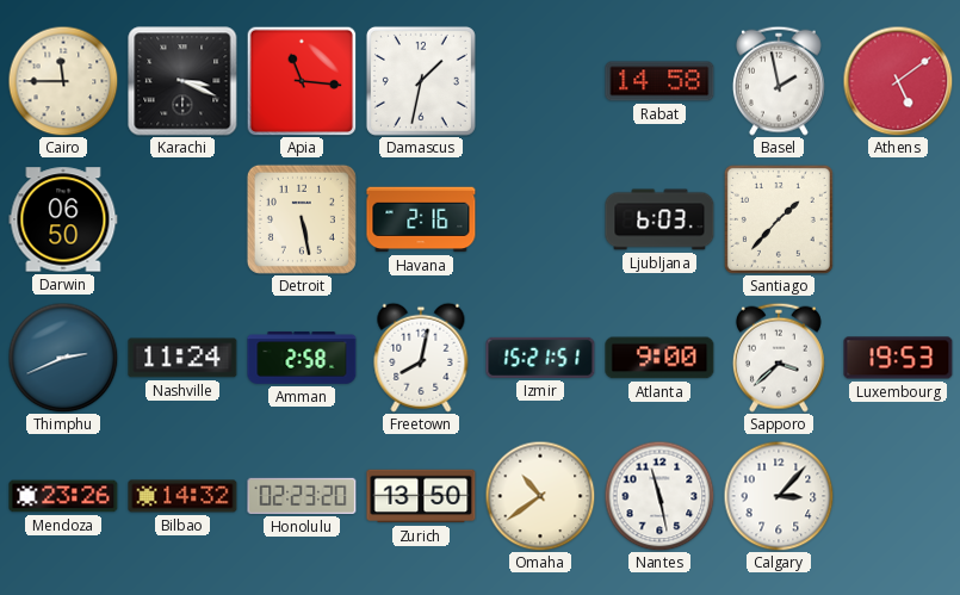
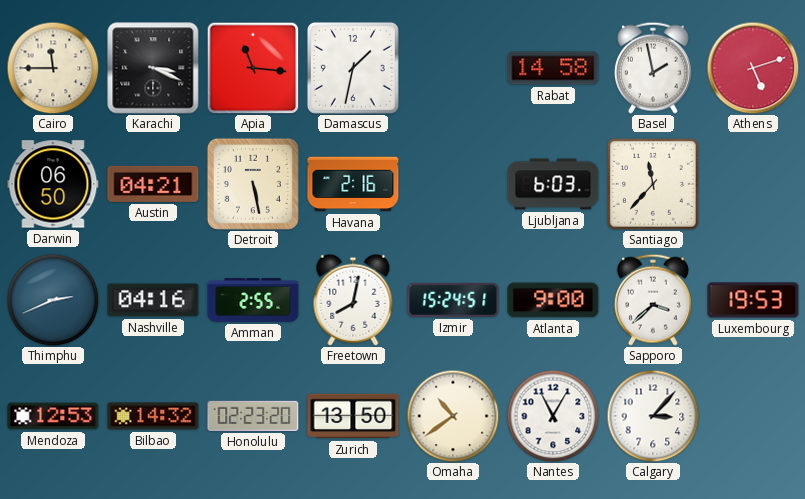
Athens: 5:09 -> 5:12 (753, 68)
Austin: none -> 04:21 (153, 184)
Santiago: 1:37 -> 11:37 (653, 184)
Nashville: 11:24 -> 04:16 (153, 300)
Amman: 2:58 -> 2:55 (253, 300)
Izmir: 15:21 -> 15:24 (453, 300)
Mendoza: 23:26 -> 12:53 (53, 416)
Nantes: 11:28 -> 11:05 (553, 416)
